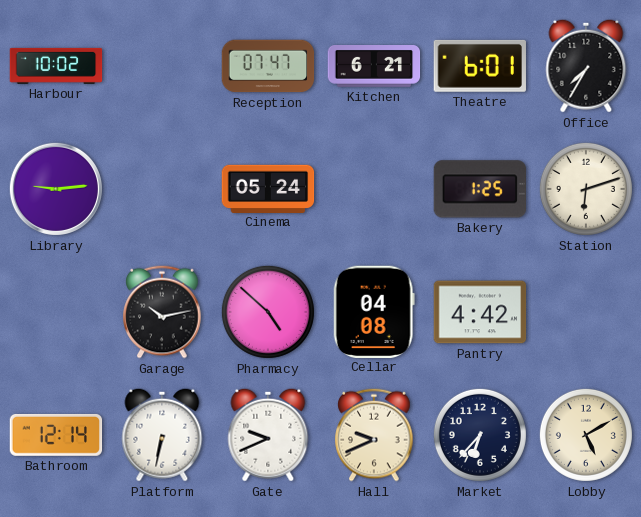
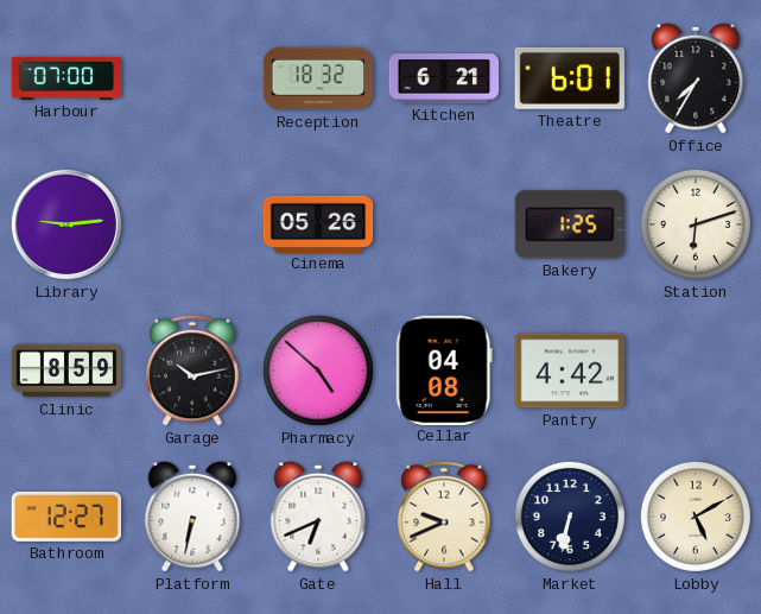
Harbour: 10:02 -> 07:00 (66, 78)
Reception: 07:47 -> 18:32 (318, 78)
Cinema: 05:24 -> 05:26 (318, 223)
Clinic: none -> 8:59 (66, 371)
Bathroom: 12:14 -> 12:27 (66, 517)
Gate: 9:41 -> 6:41 (318, 517)
Market: 6:37 -> 6:32 (570, 517)
